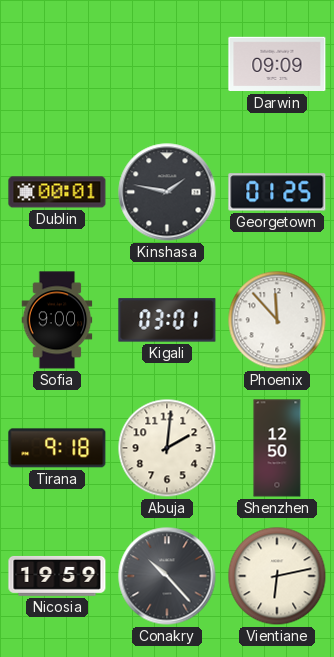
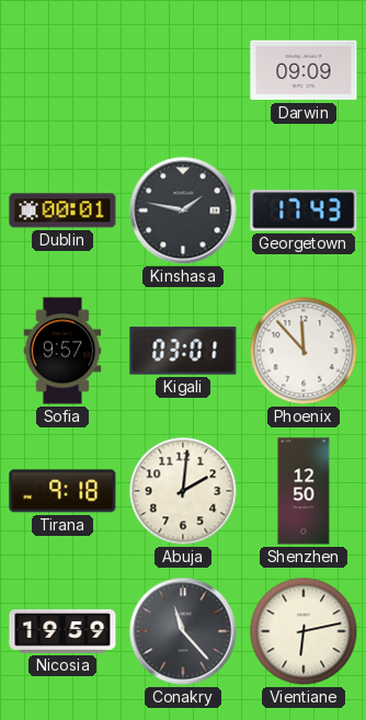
Georgetown: 01:25 -> 17:43 (304, 210)
Sofia: 9:00 -> 9:57 (62, 351)
Conakry: 10:23 -> 11:23 (183, 631)
